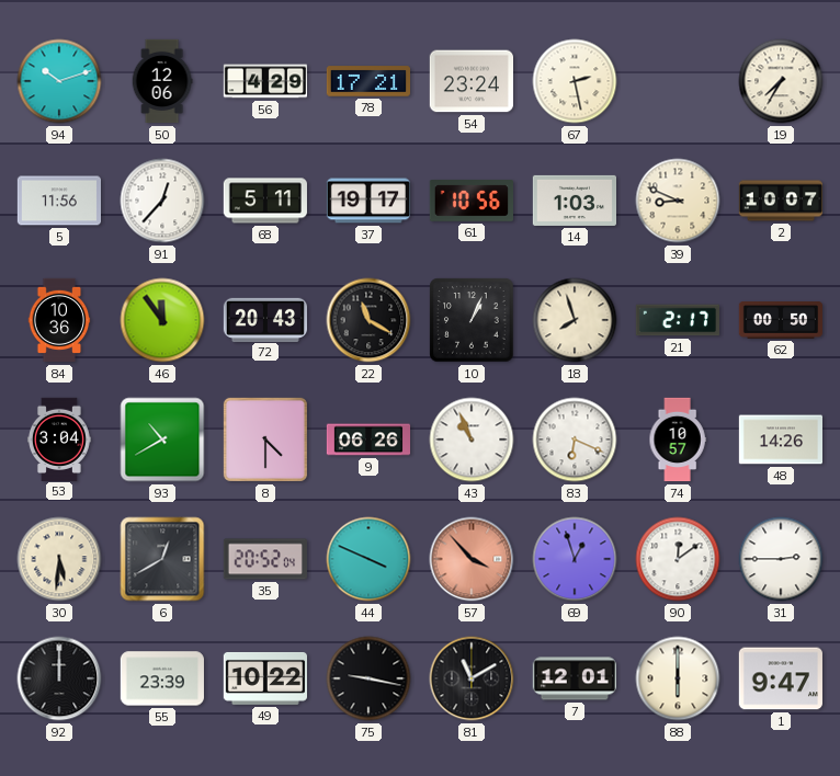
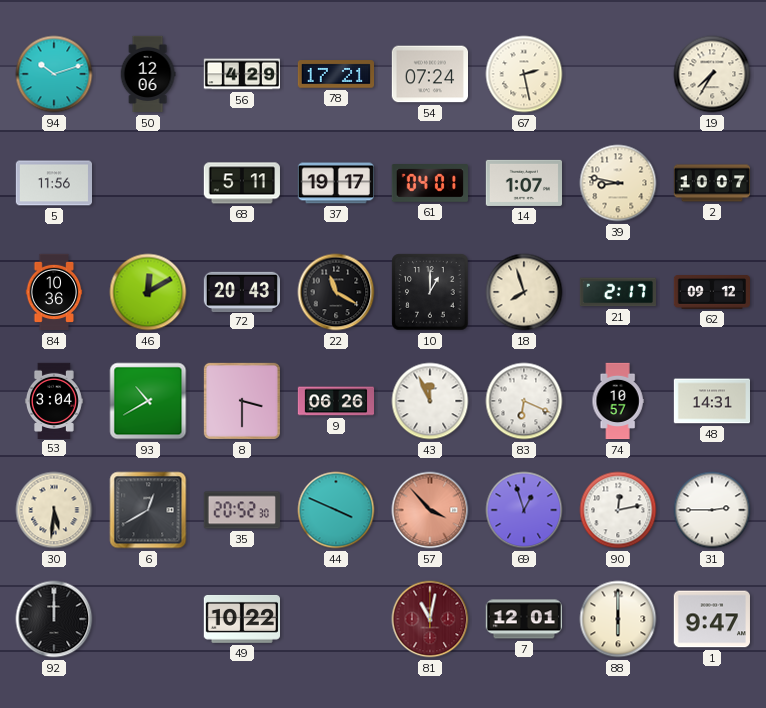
54: 23:24 -> 07:24 (429, 74)
91: 12:37 -> none (162, 201)
61: 10:56 -> 04:01 (429, 184)
14: 1:03 -> 1:07 (523, 183)
39: 8:49 -> 8:47 (618, 183)
46: 11:54 -> 12:10 (148, 292)
10: 1:04 -> 1:00 (430, 292)
62: 00:50 -> 09:12 (711, 293)
8: 4:30 -> 3:30 (242, 401)
43: 10:56 -> 11:56 (430, 401)
48: 14:26 -> 14:31 (711, 401)
35: 20:52:04 -> 20:52:30 (241, 510)
90: 12:09 -> 12:13 (618, 510)
55: 23:39 -> none (161, 678)
75: 9:17 -> none (368, 678)
81: 11:10 -> 11:02 (430, 619)
81 dial: black -> burgundy (430, 619)
